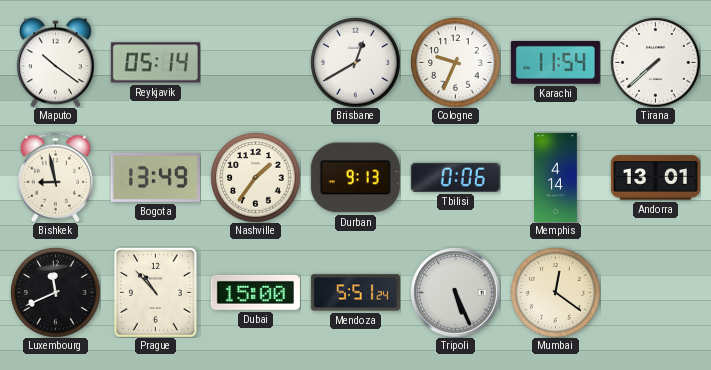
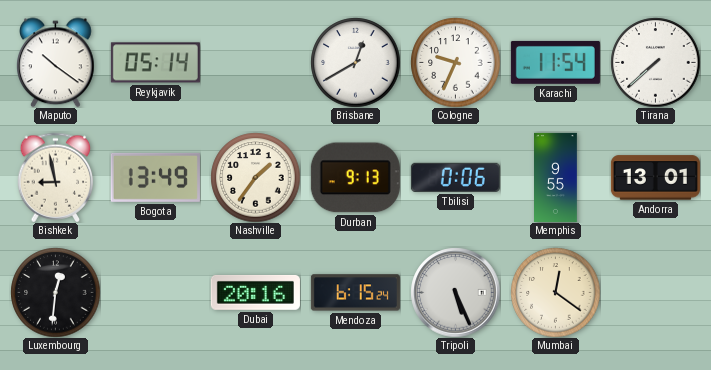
Memphis: 4:14 -> 9:55 (556, 177)
Luxembourg: 11:41 -> 12:31 (55, 292)
Prague: 10:53 -> none (156, 292)
Dubai: 15:00 -> 20:16 (255, 292)
Mendoza: 5:51 -> 6:15 (355, 293)
